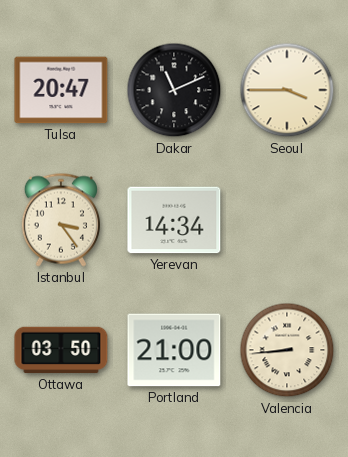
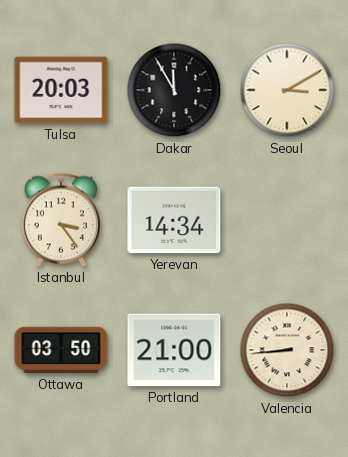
Tulsa: 20:47 -> 20:03 (61, 90)
Dakar: 11:11 -> 11:55 (174, 90)
Seoul: 3:45 -> 3:10 (287, 90)
